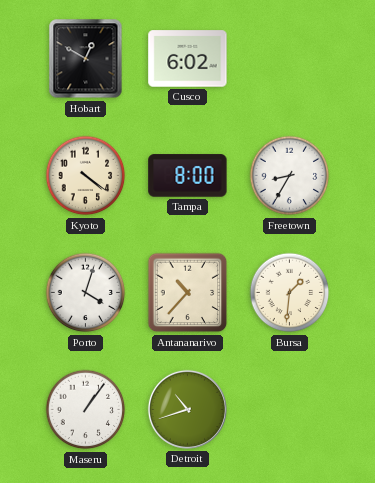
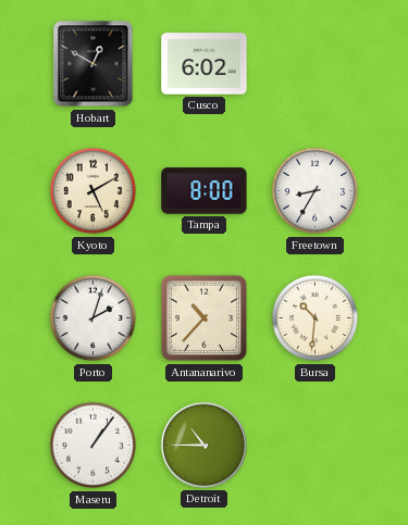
Kyoto: 4:21 -> 5:10 (94, 191)
Porto: 4:03 -> 2:03 (94, 318)
Bursa: 1:31 -> 10:31 (316, 318)
Detroit: 10:42 -> 10:45 (203, 445)
